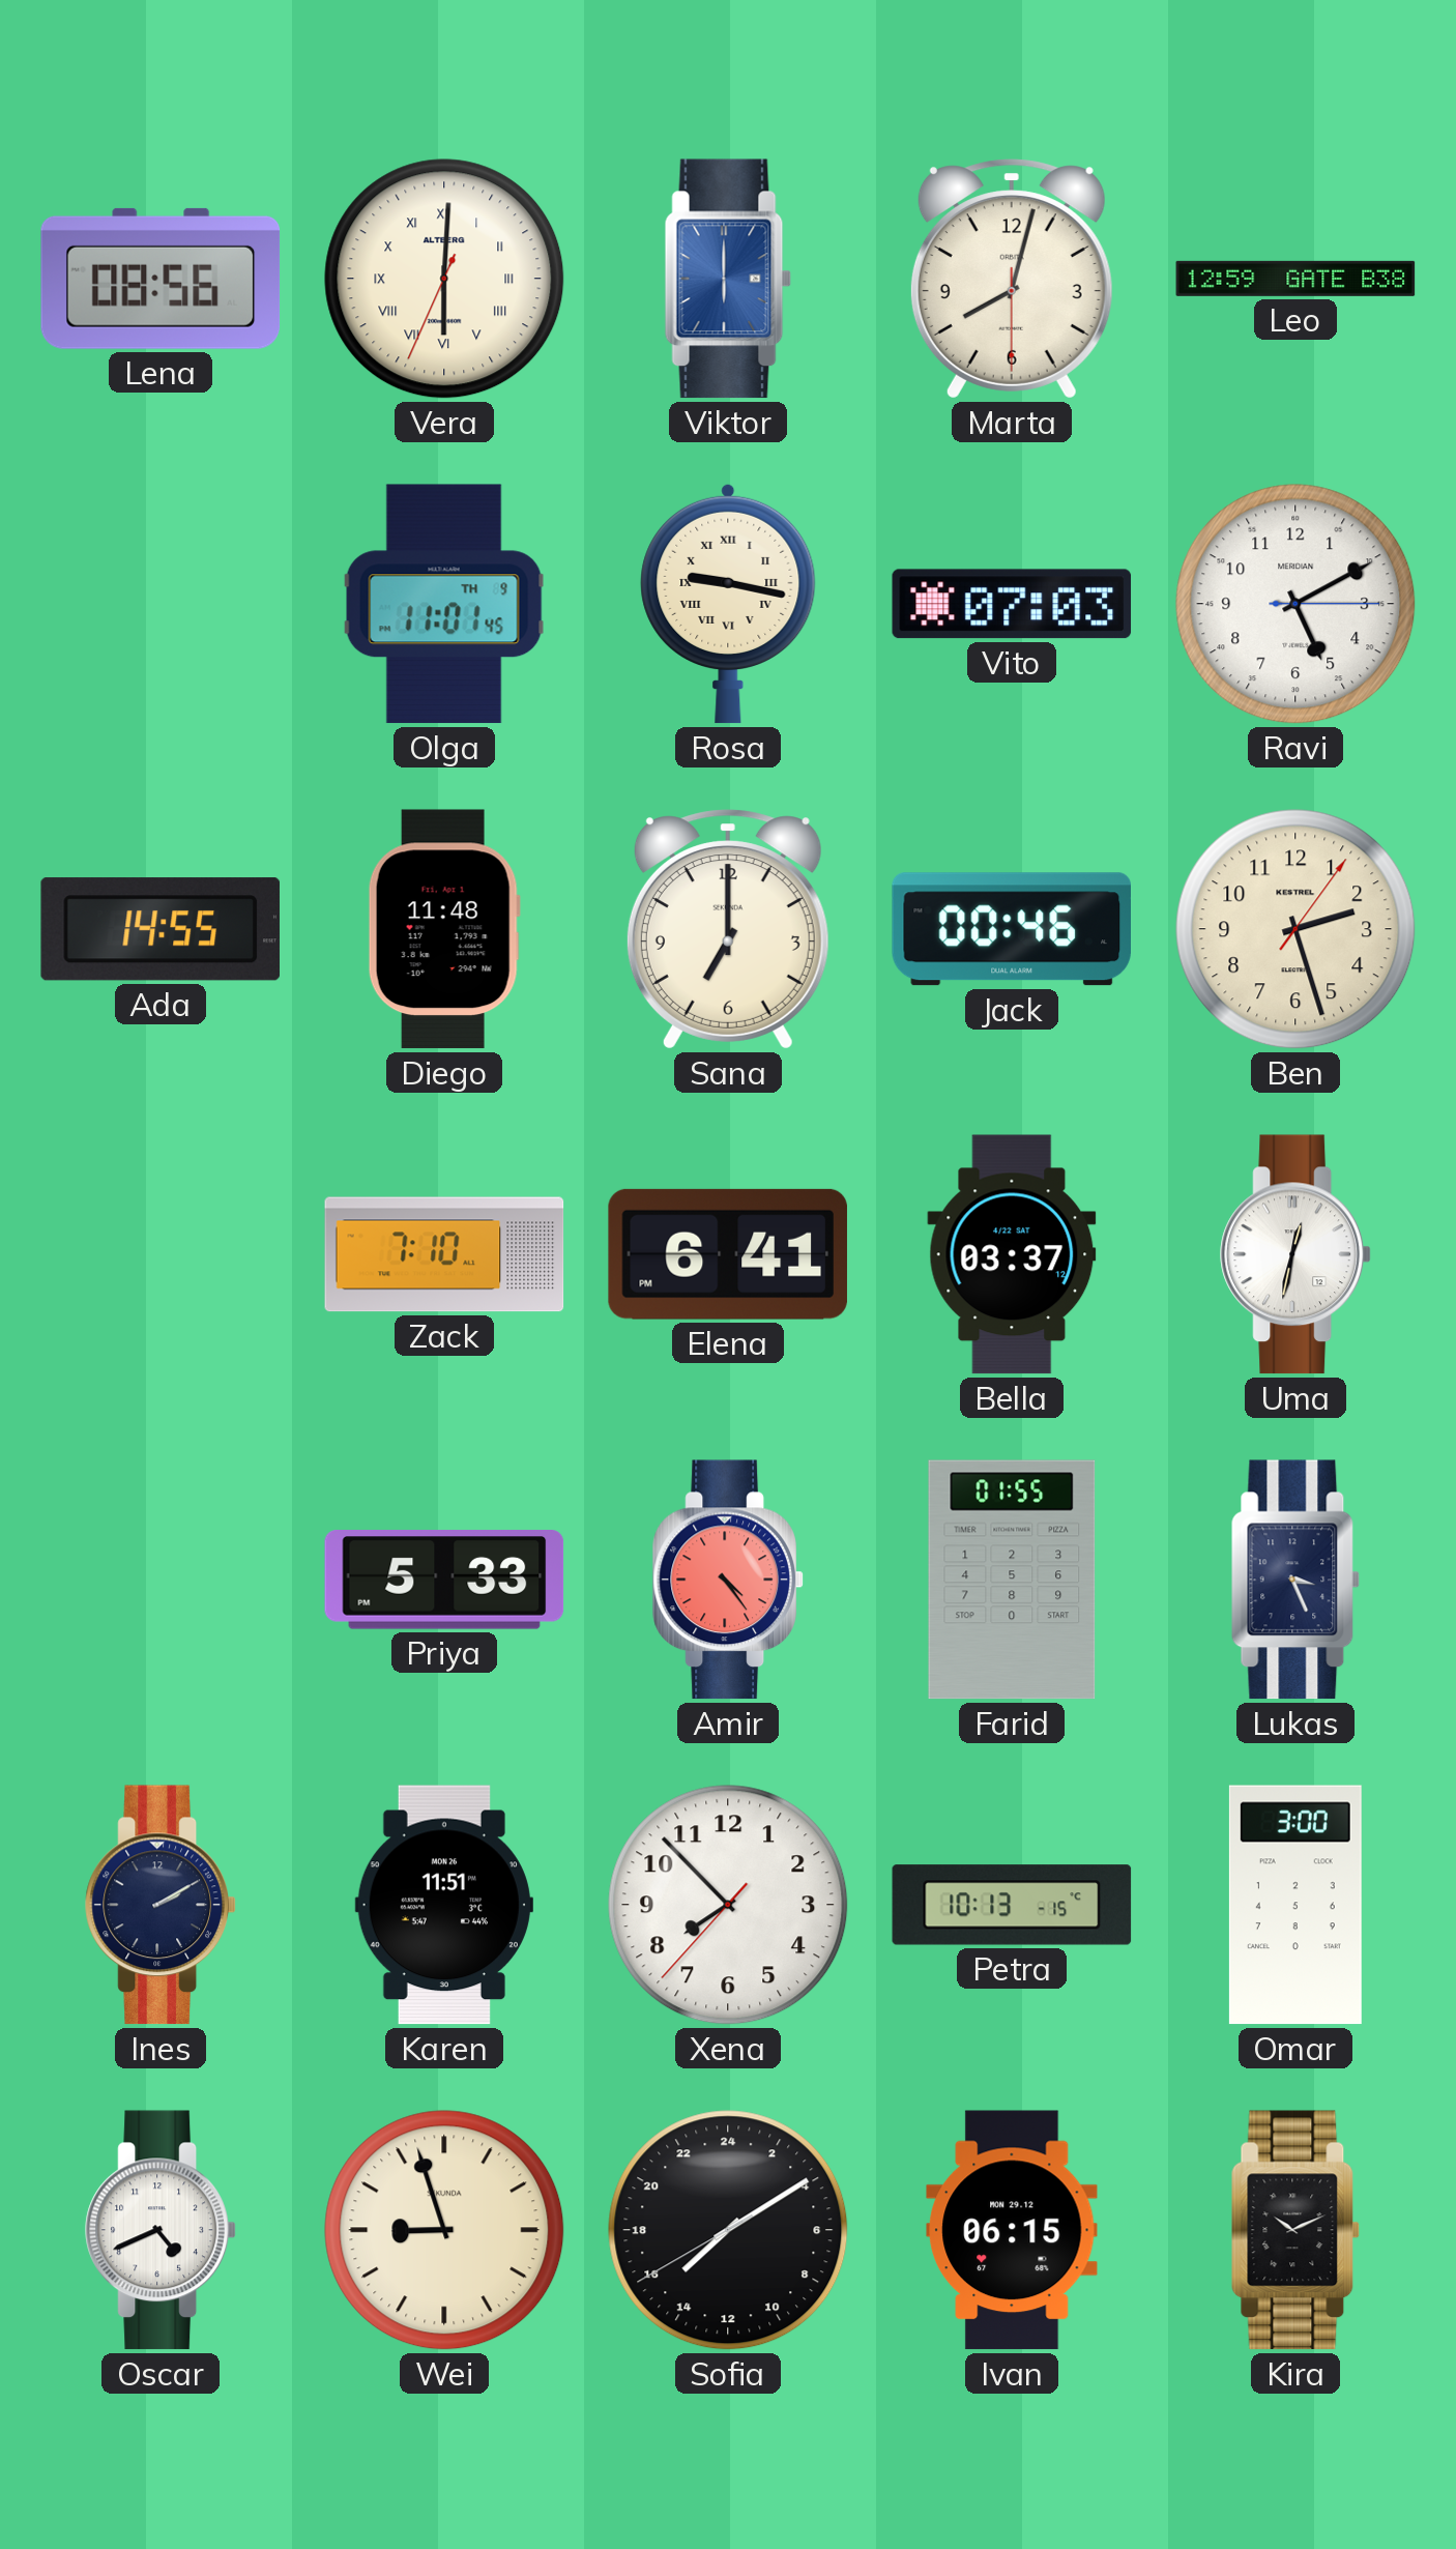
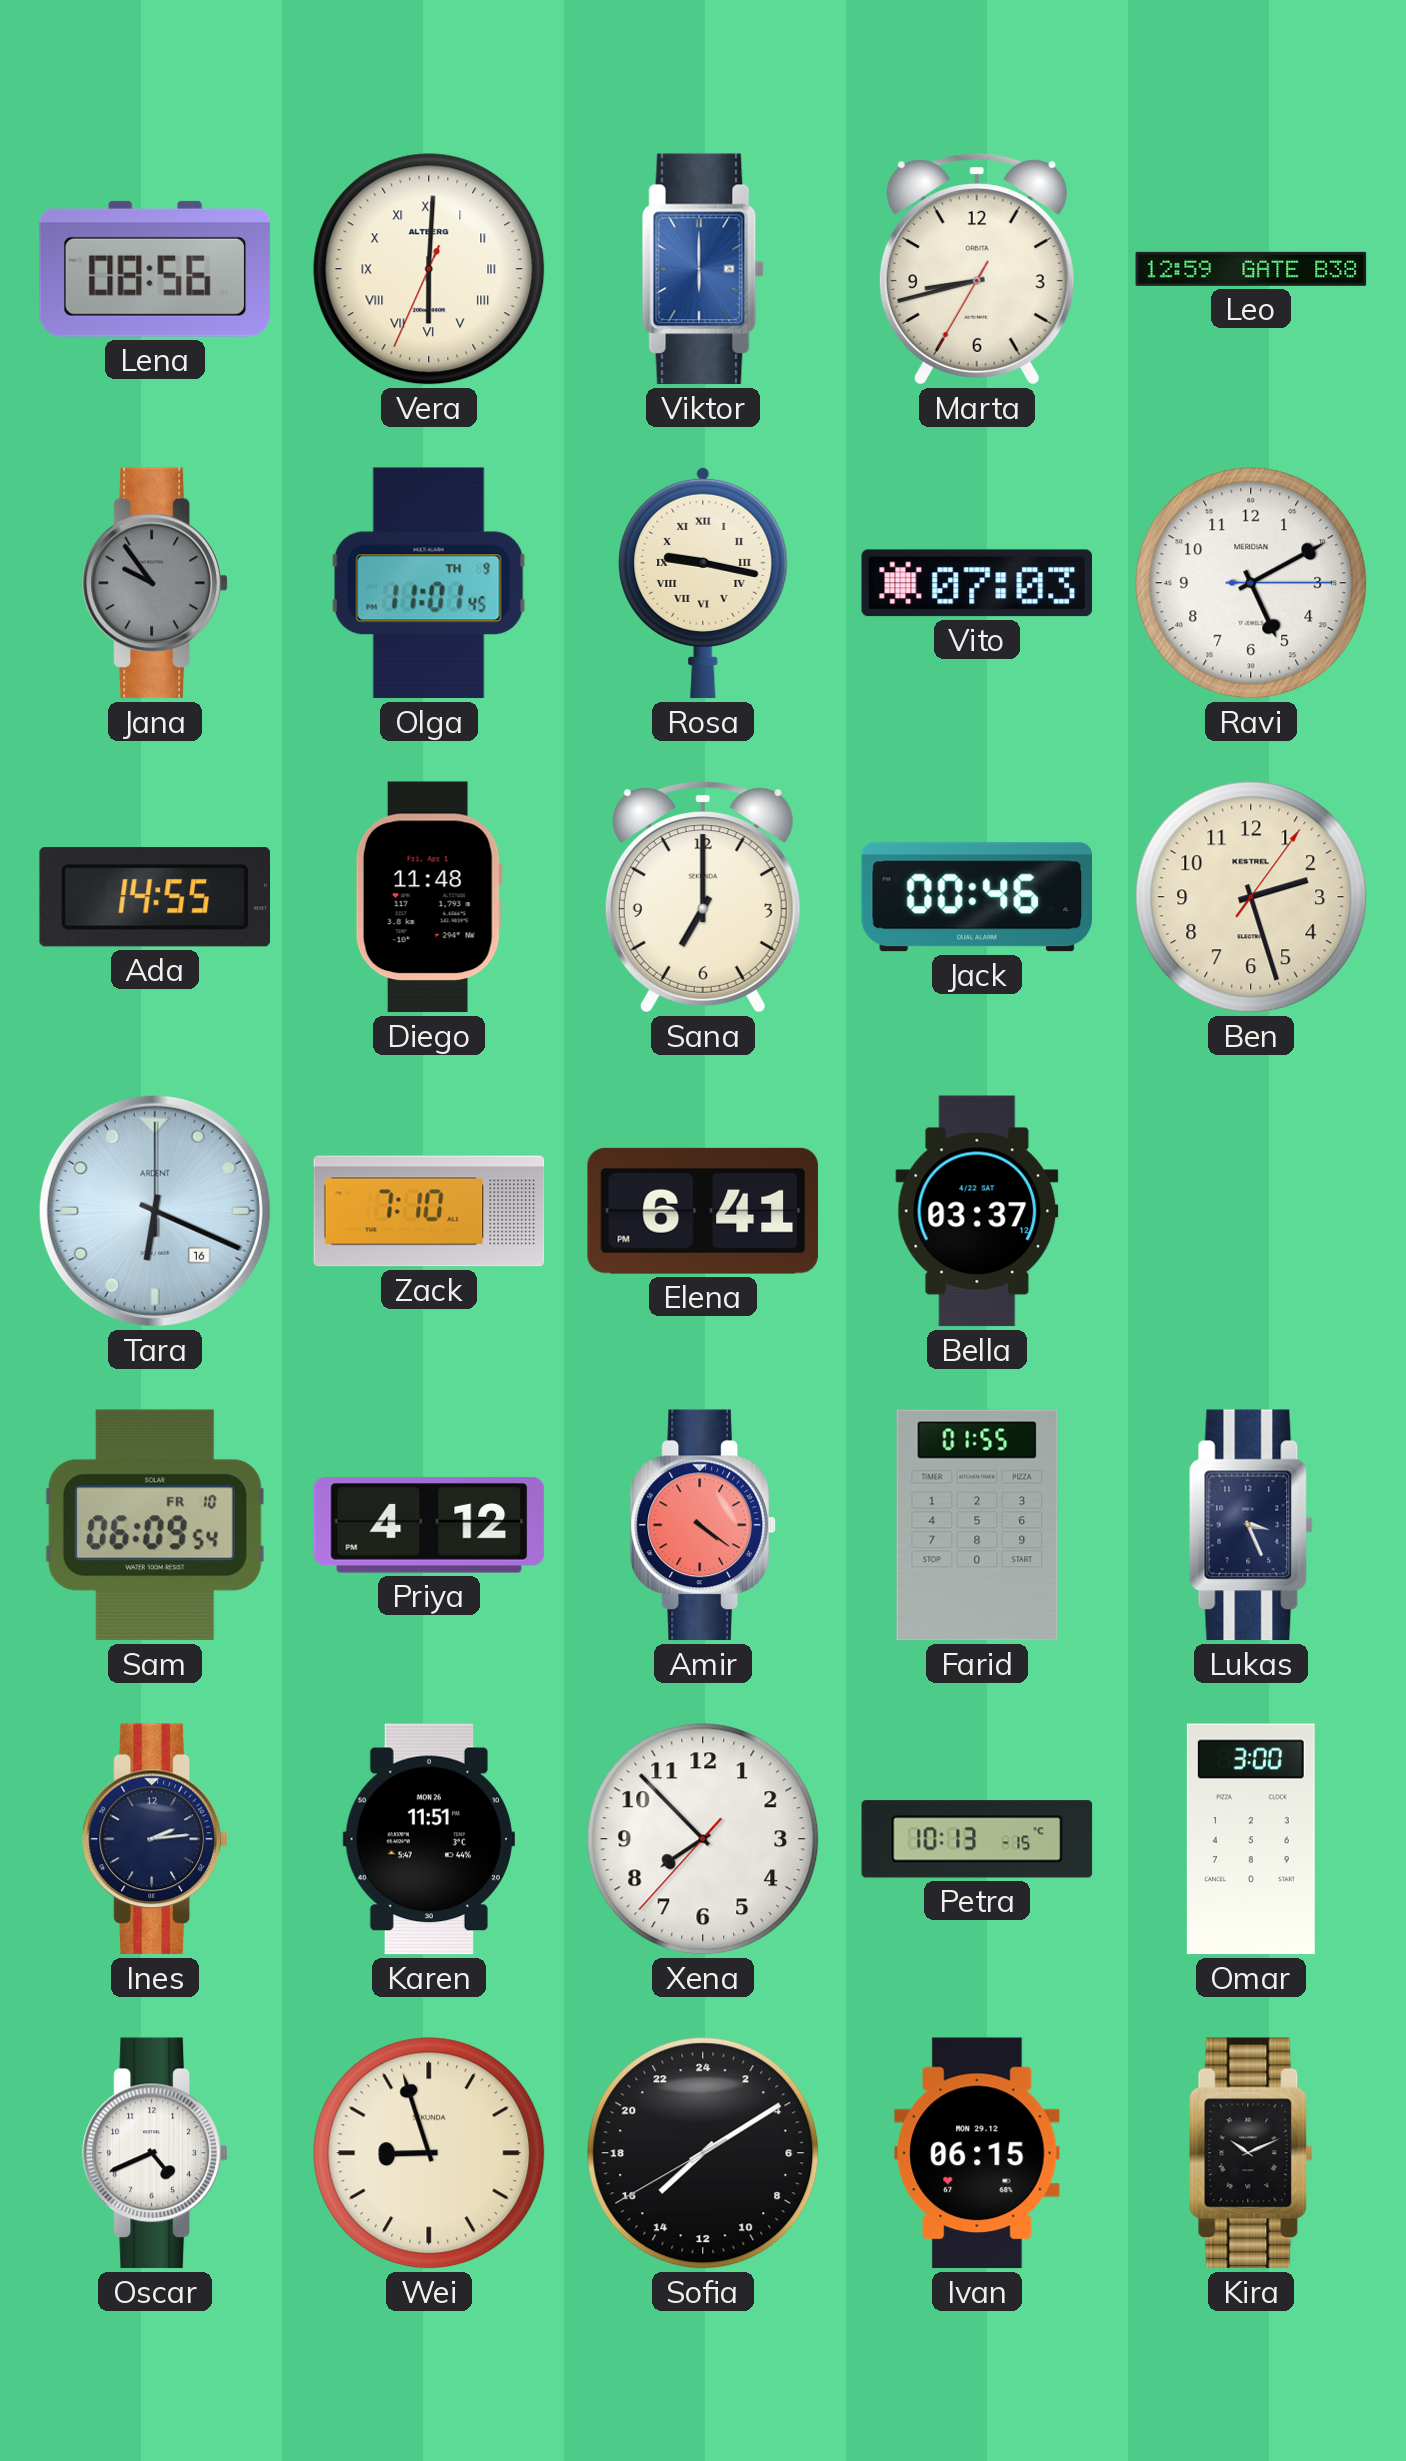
Marta: 8:02 -> 8:42 (977, 269)
Jana: none -> 9:54 (155, 583)
Tara: none -> 6:19 (155, 1211)
Uma: 12:32 -> none (1295, 1254)
Sam: none -> 06:09 (155, 1525)
Priya: 5:33 -> 4:12 (429, 1525)
Amir: 4:24 -> 4:21 (703, 1525)
Ines: 2:10 -> 2:14 (155, 1839)
